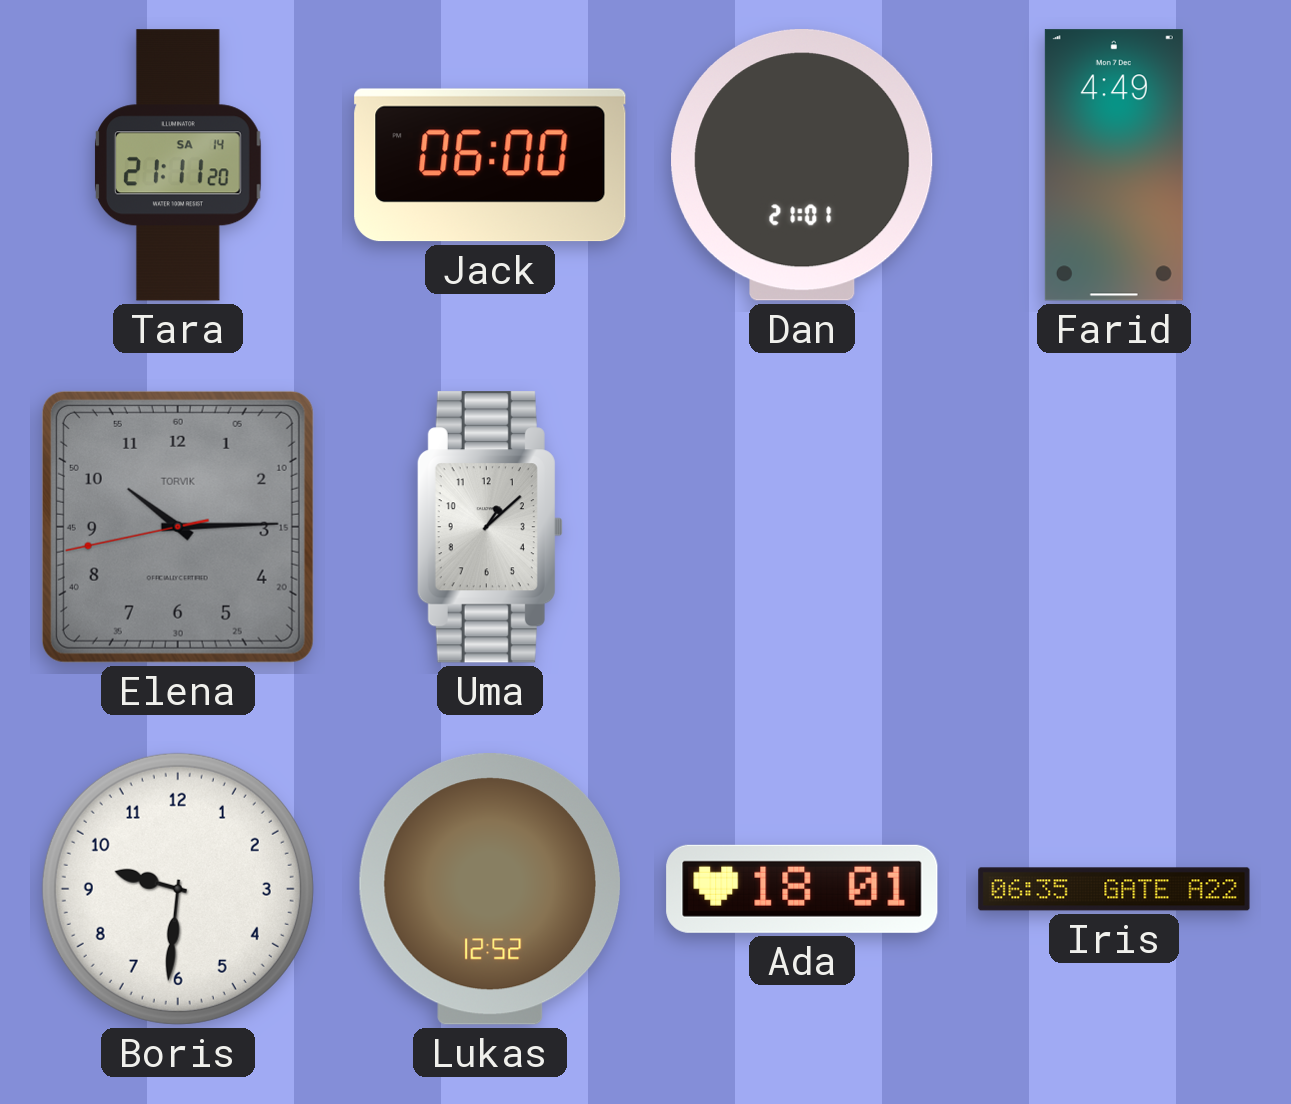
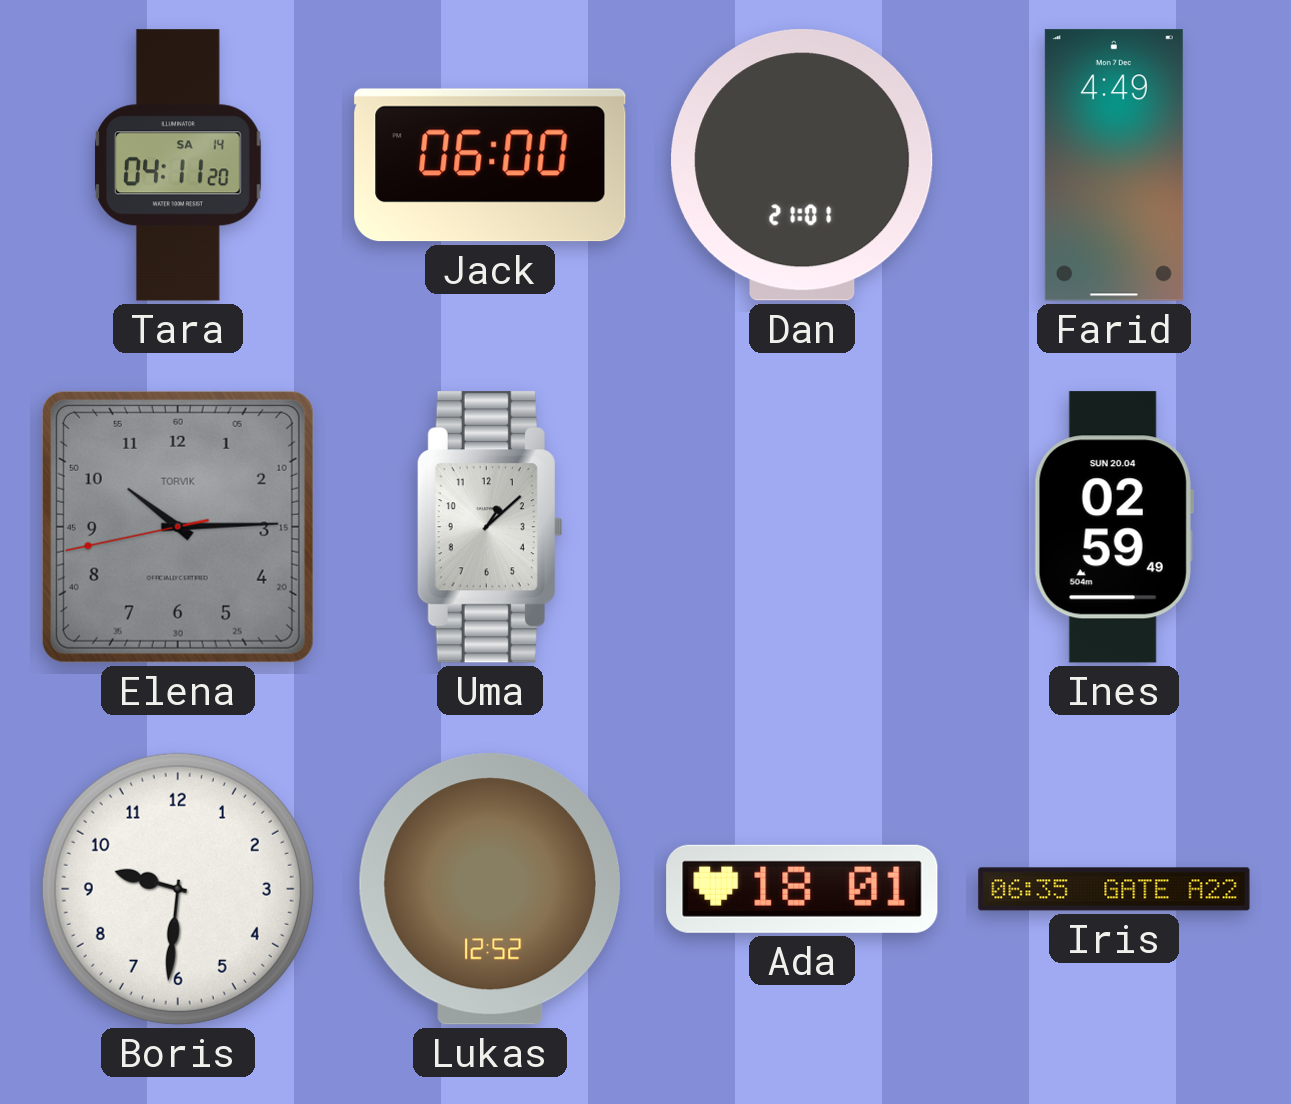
Tara: 21:11 -> 04:11 (178, 165)
Ines: none -> 02:59 (1114, 527)
